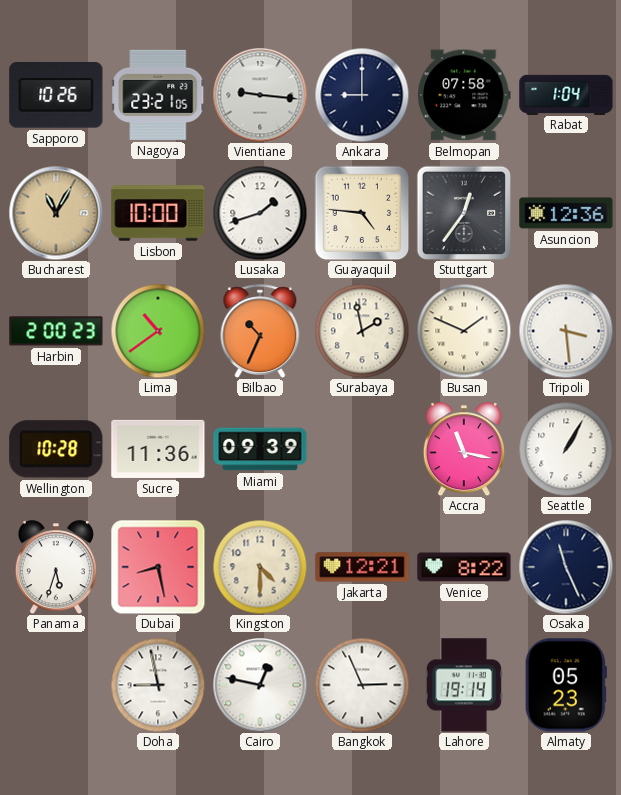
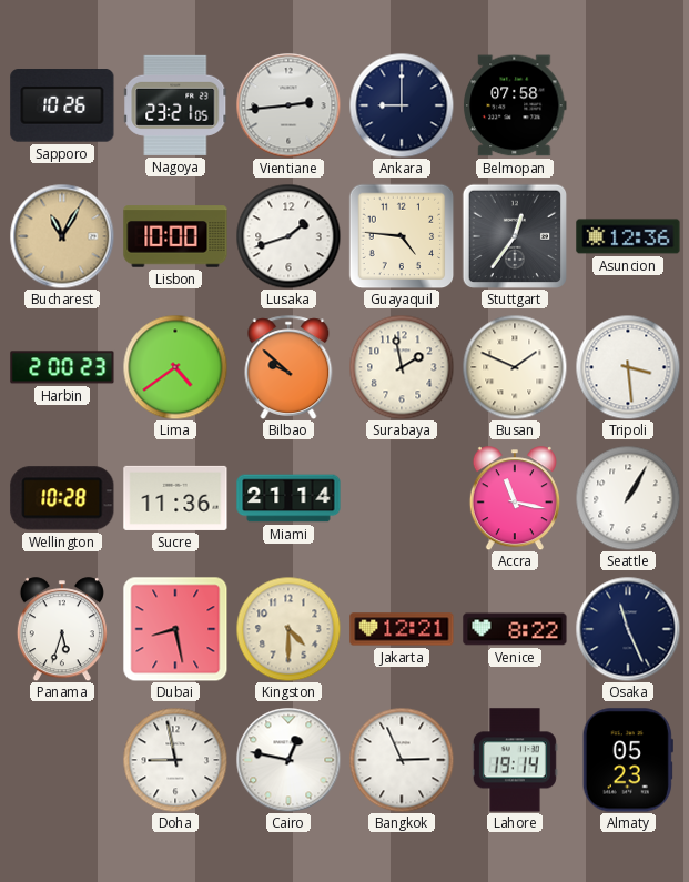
Vientiane: 9:16 -> 2:44 (288, 105)
Rabat: 1:04 -> none (566, 94)
Lima: 10:39 -> 4:39 (175, 367)
Bilbao: 10:34 -> 9:52 (288, 367)
Miami: 09:39 -> 21:14 (288, 498)
